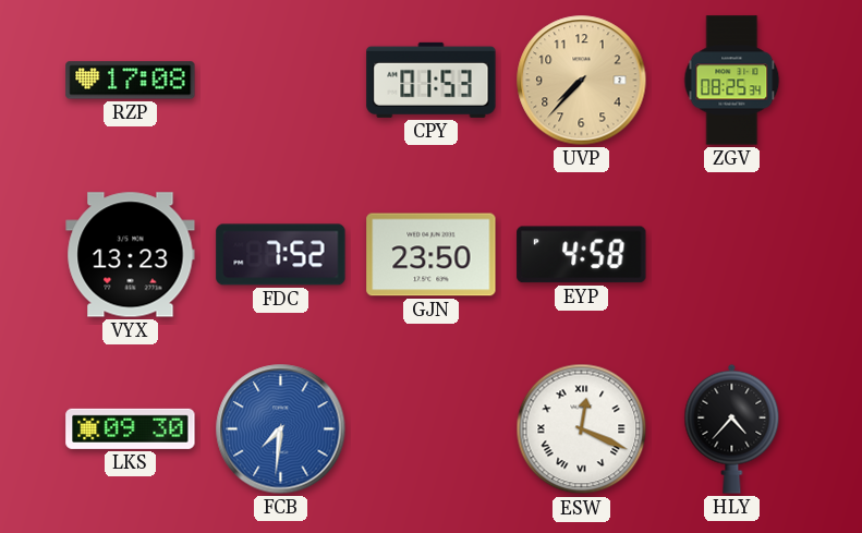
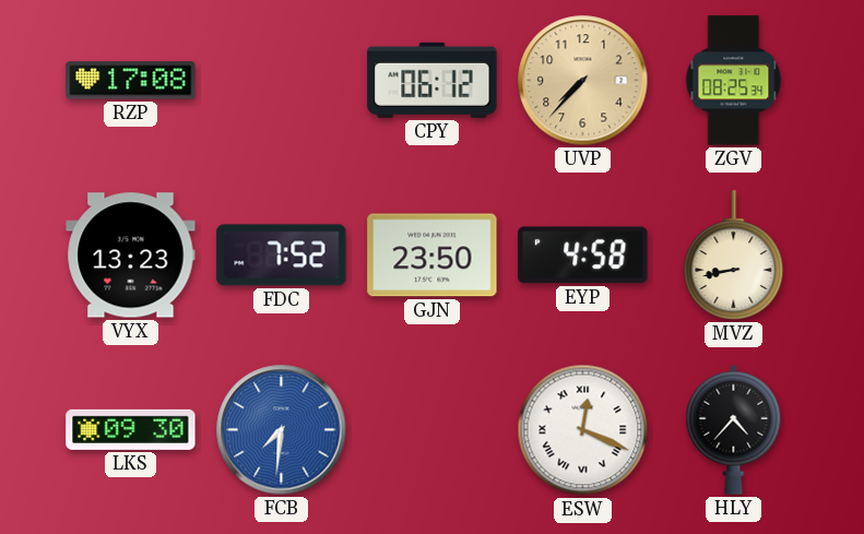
CPY: 01:53 -> 06:12 (433, 80)
MVZ: none -> 8:43 (734, 256)
